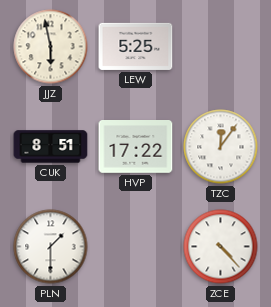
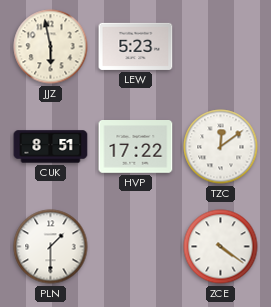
LEW: 5:25 -> 5:23 (136, 46)
TZC: 12:06 -> 12:09 (221, 147)
ZCE: 4:23 -> 4:21 (221, 247)
